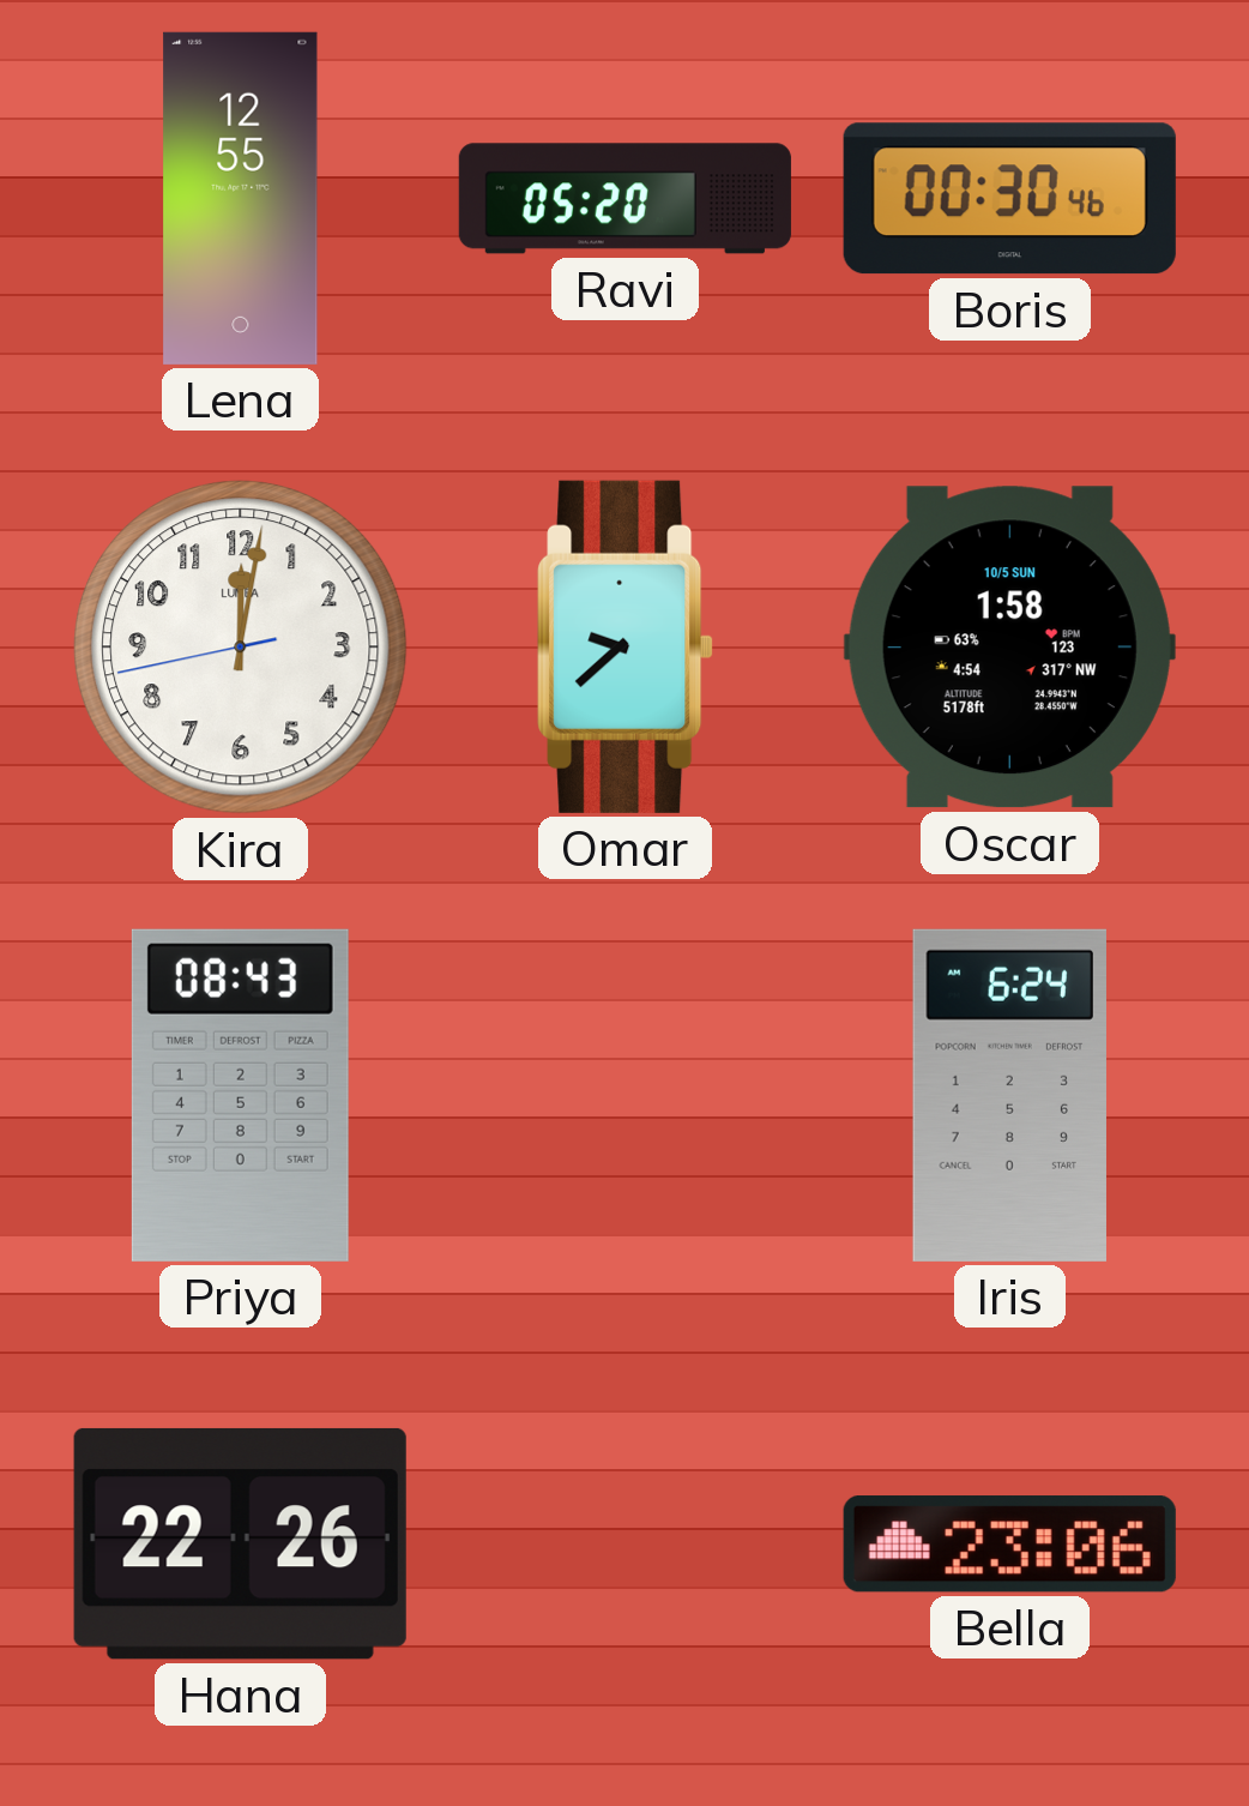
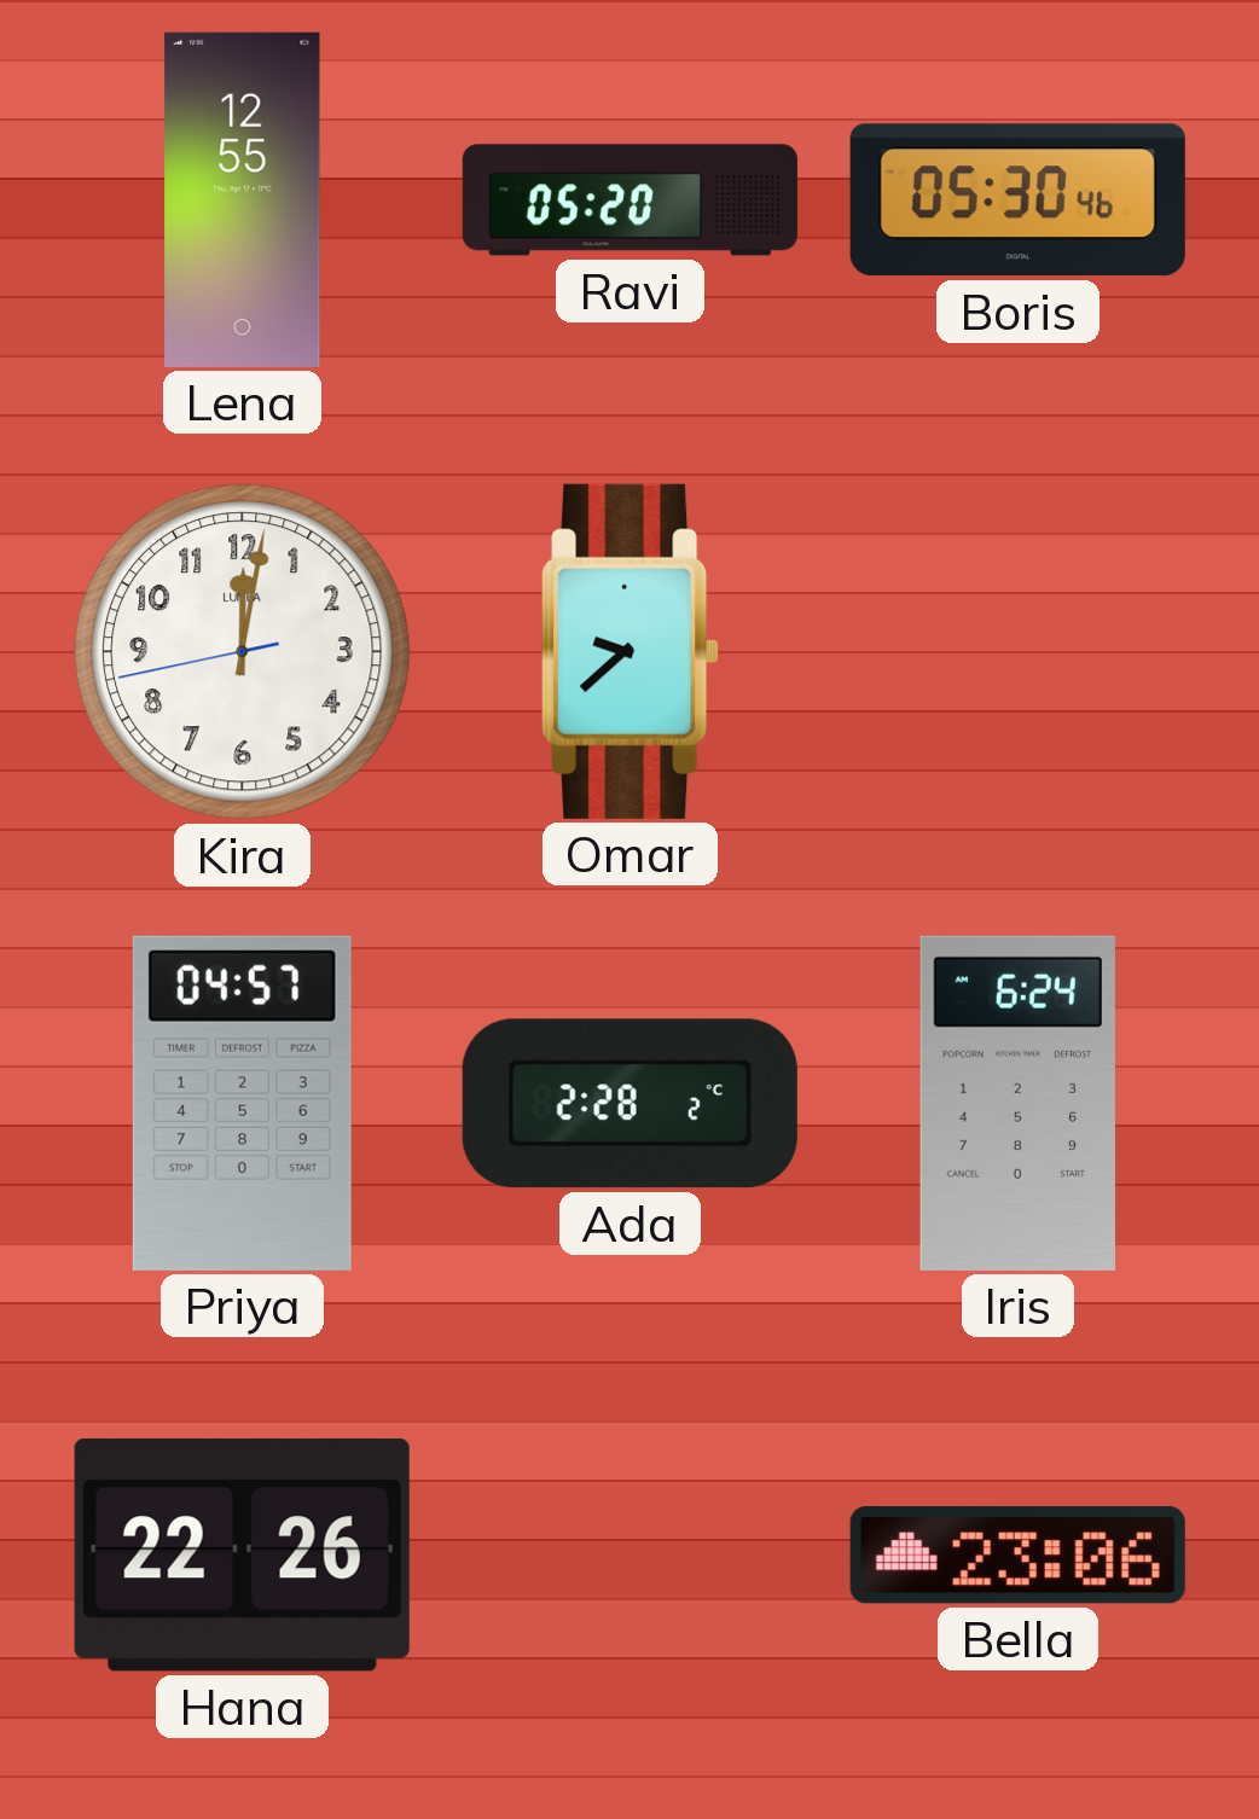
Boris: 00:30 -> 05:30 (1017, 201)
Oscar: 1:58 -> none (1009, 648)
Priya: 08:43 -> 04:57 (242, 1103)
Ada: none -> 2:28 (629, 1104)
